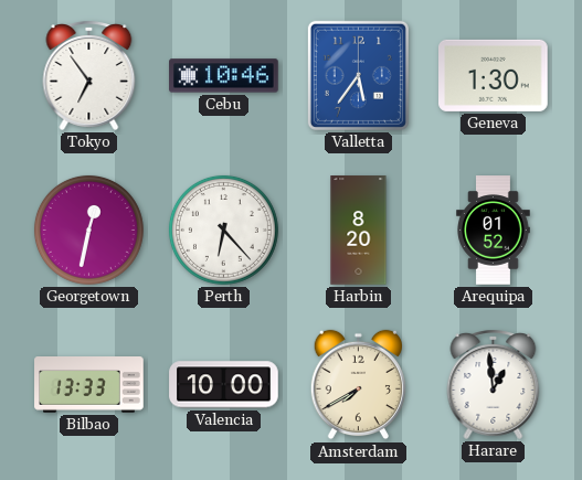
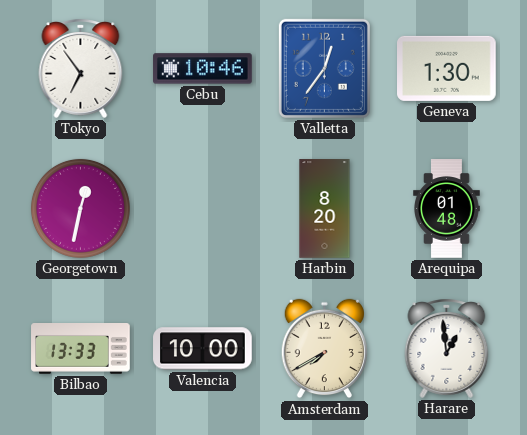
Valletta: 5:36 -> 12:36 (324, 68)
Perth: 6:23 -> none (223, 230)
Arequipa: 01:52 -> 01:48 (447, 209)
